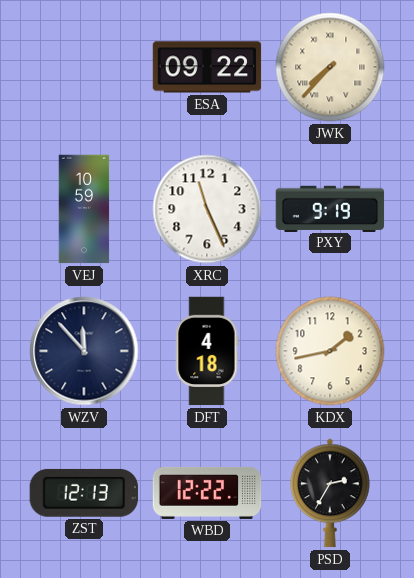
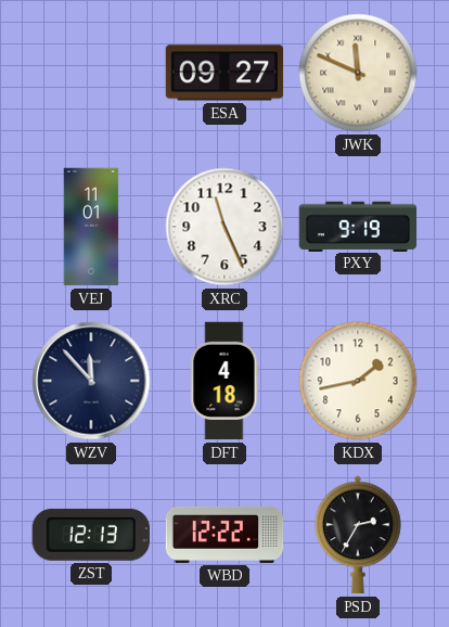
ESA: 09:22 -> 09:27 (224, 73)
JWK: 7:37 -> 11:49 (358, 73)
VEJ: 10:59 -> 11:01 (91, 227)
